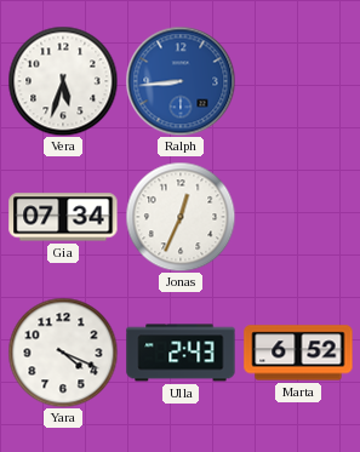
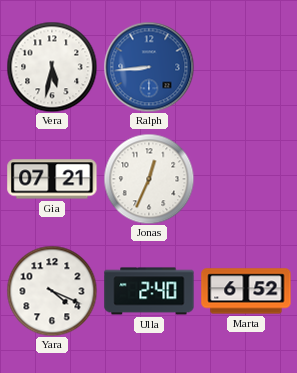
Vera: 5:33 -> 5:32 (52, 67)
Gia: 07:34 -> 07:21 (52, 179)
Ulla: 2:43 -> 2:40 (149, 291)
